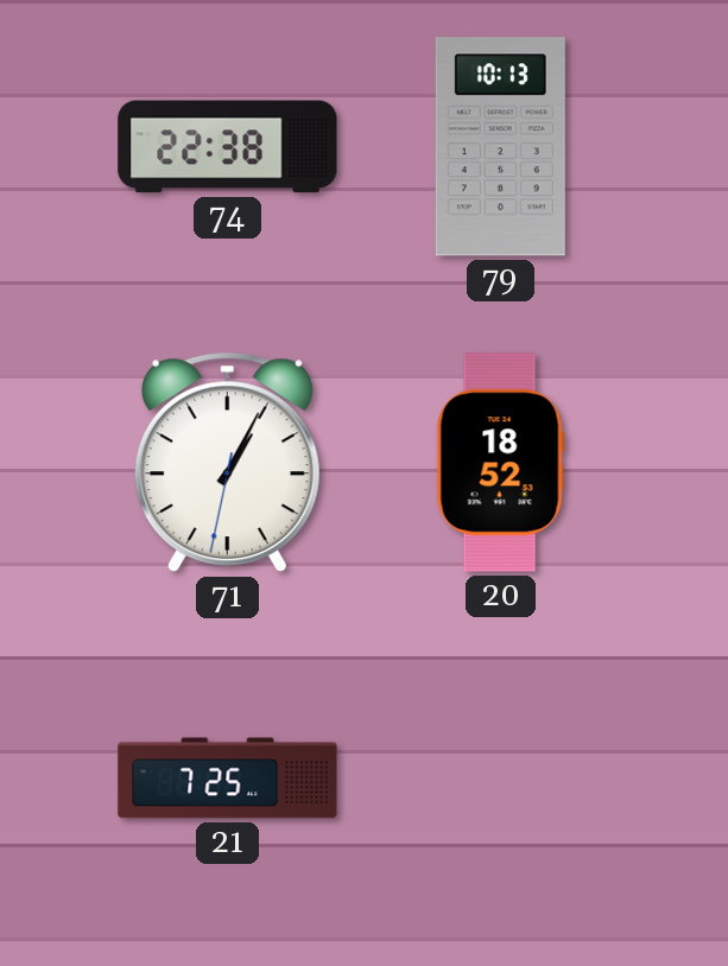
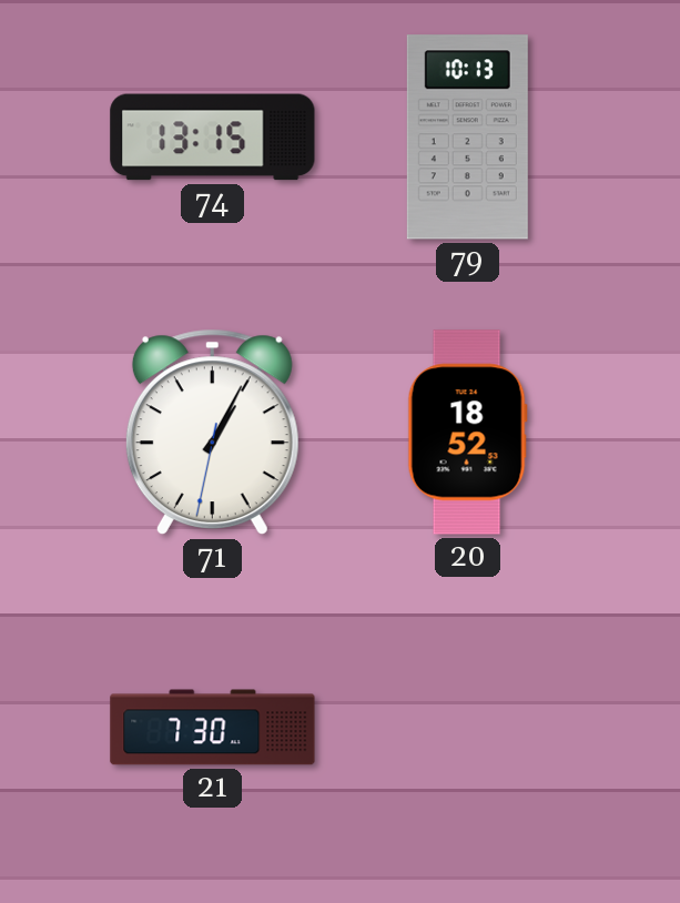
74: 22:38 -> 13:15 (213, 138)
21: 7:25 -> 7:30 (213, 728)
